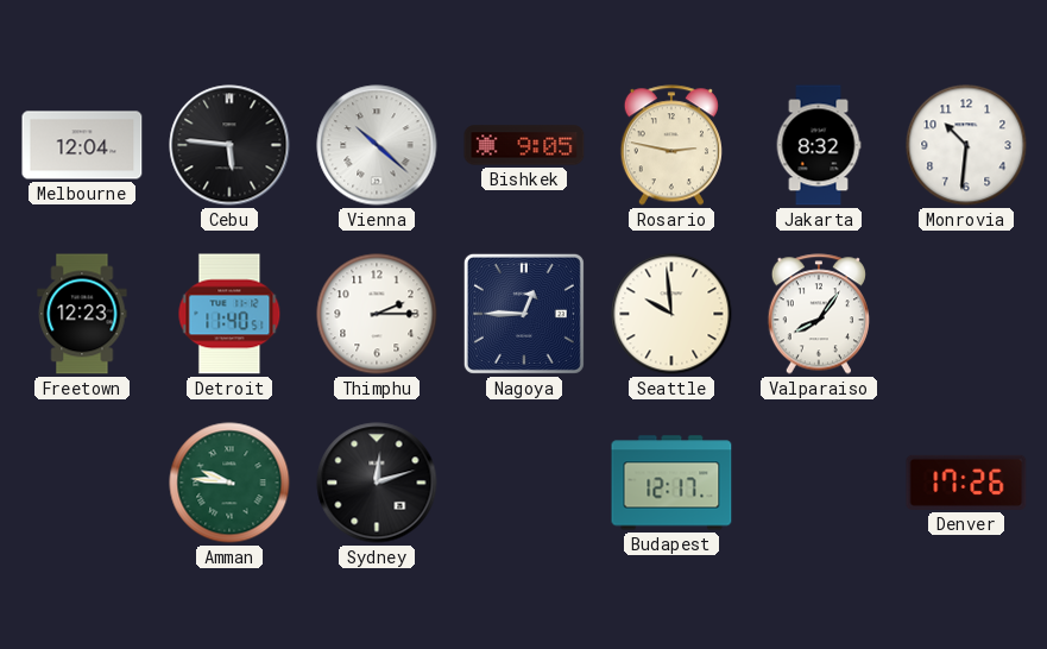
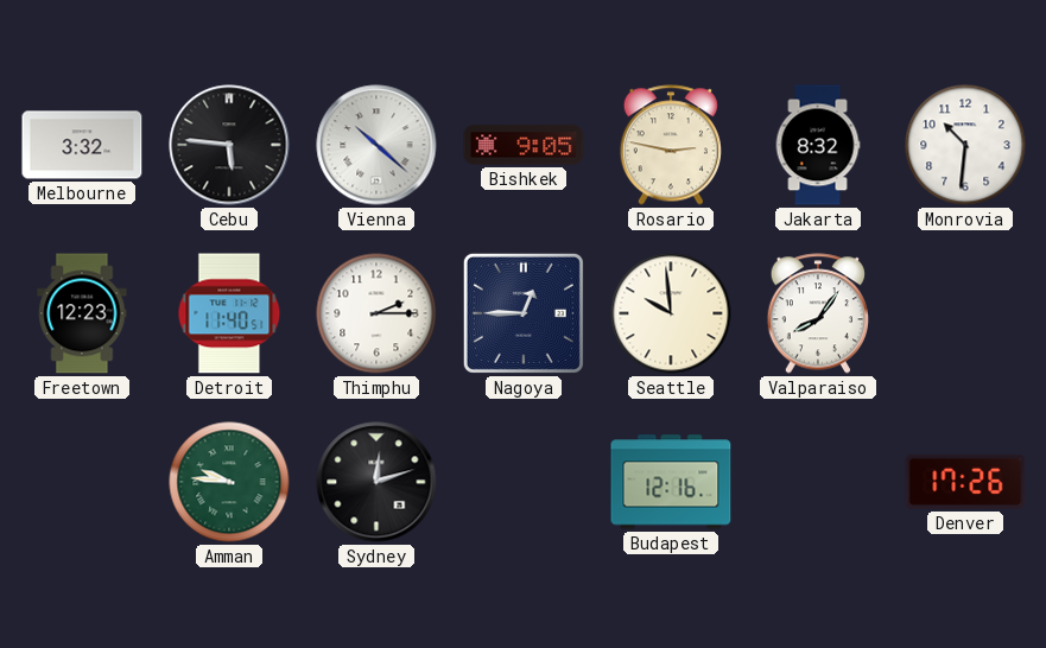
Melbourne: 12:04 -> 3:32 (82, 145)
Budapest: 12:17 -> 12:16 (671, 482)
